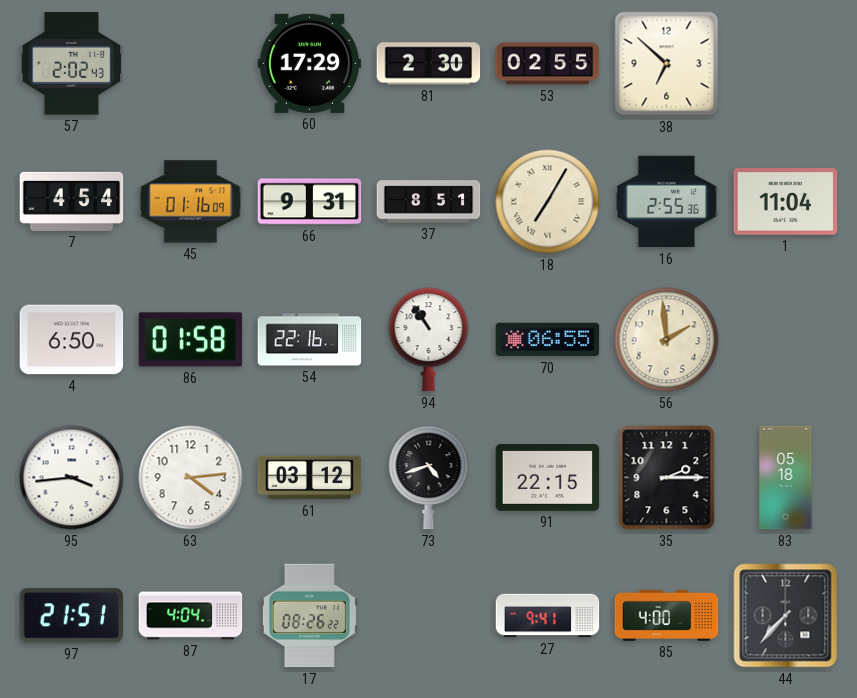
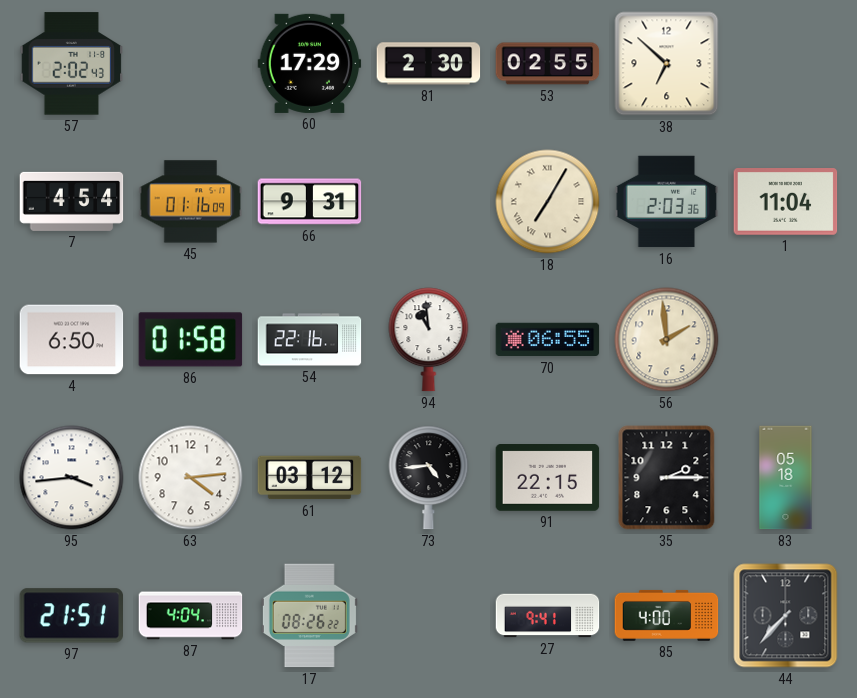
37: 8:51 -> none (429, 202)
16: 2:55 -> 2:03 (667, 202)
94: 10:54 -> 10:59 (429, 340)
73: 4:42 -> 4:44 (429, 478)
